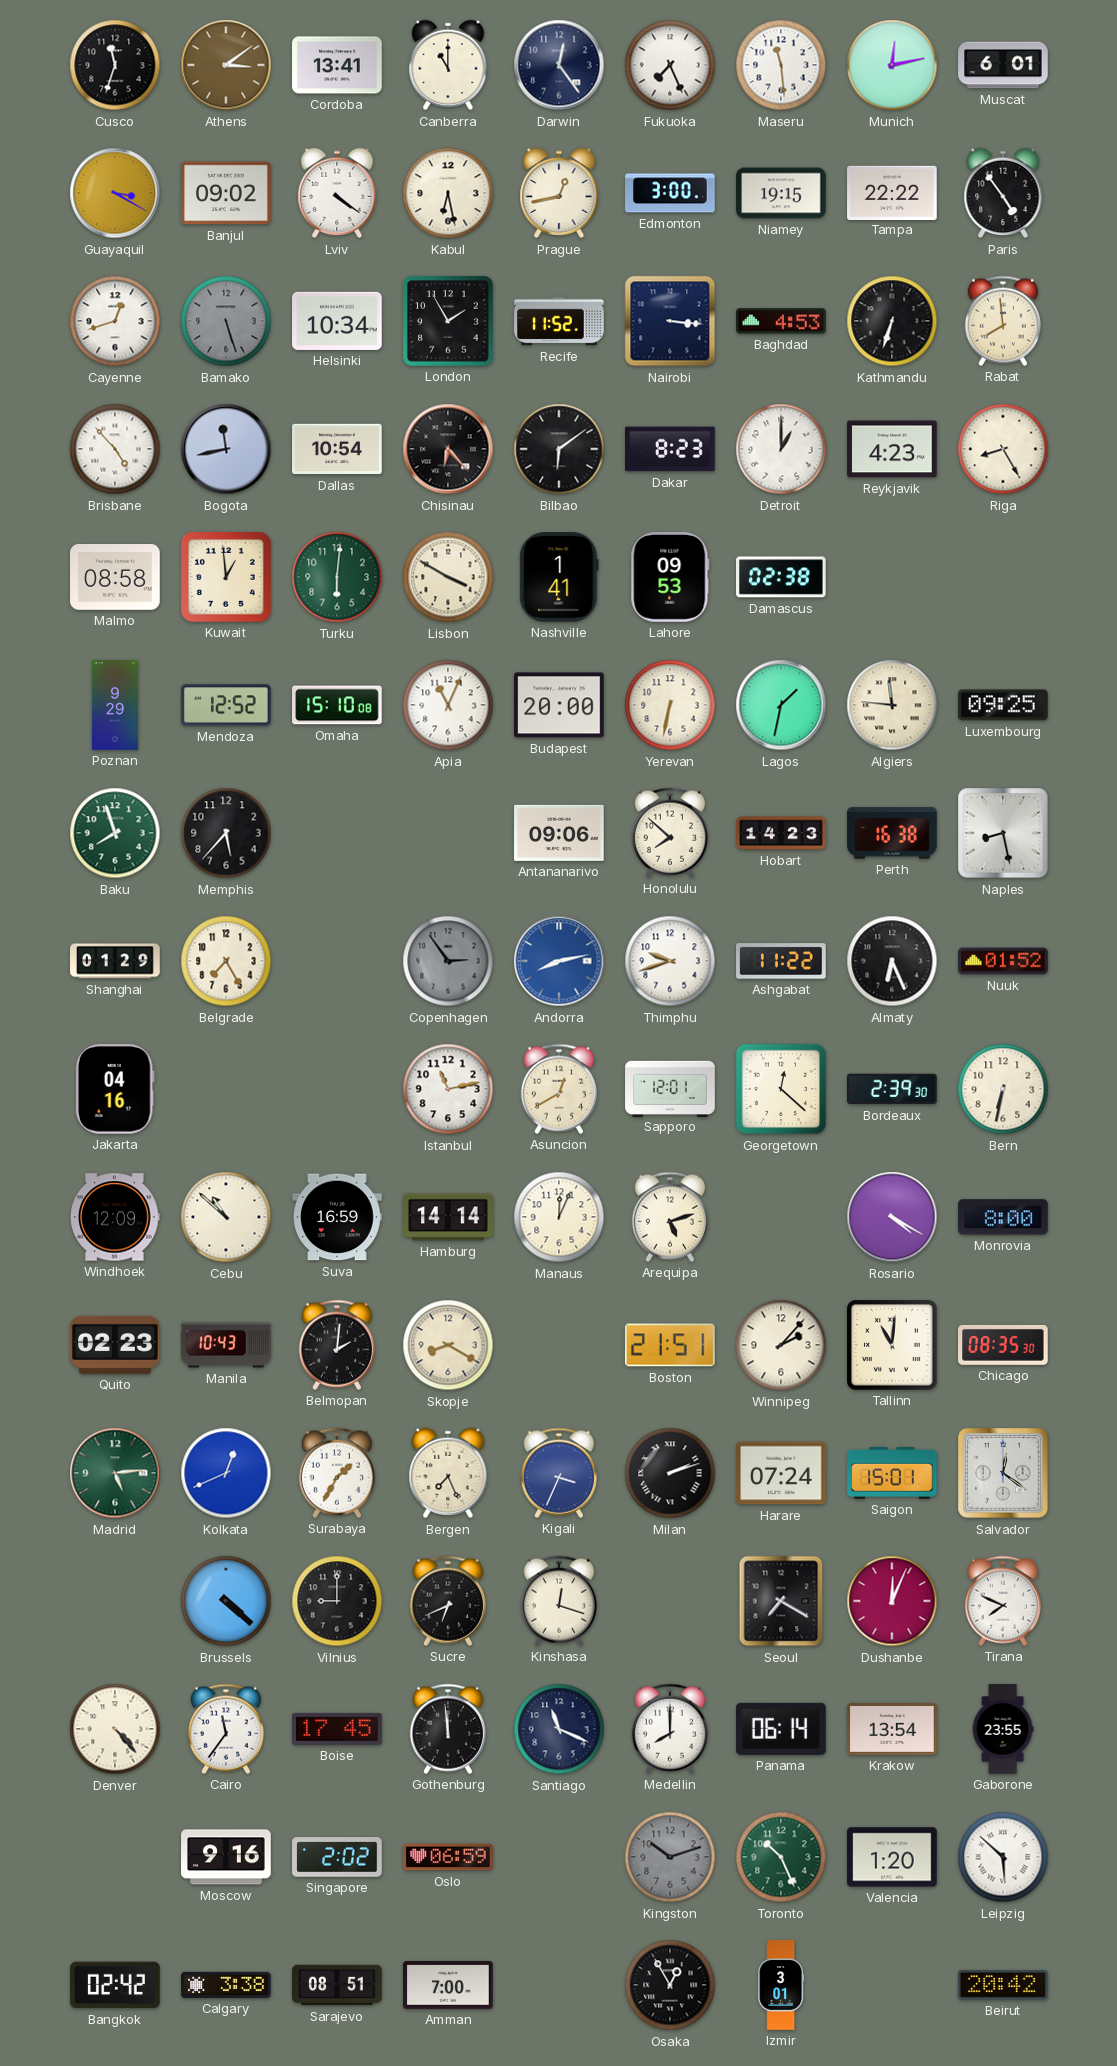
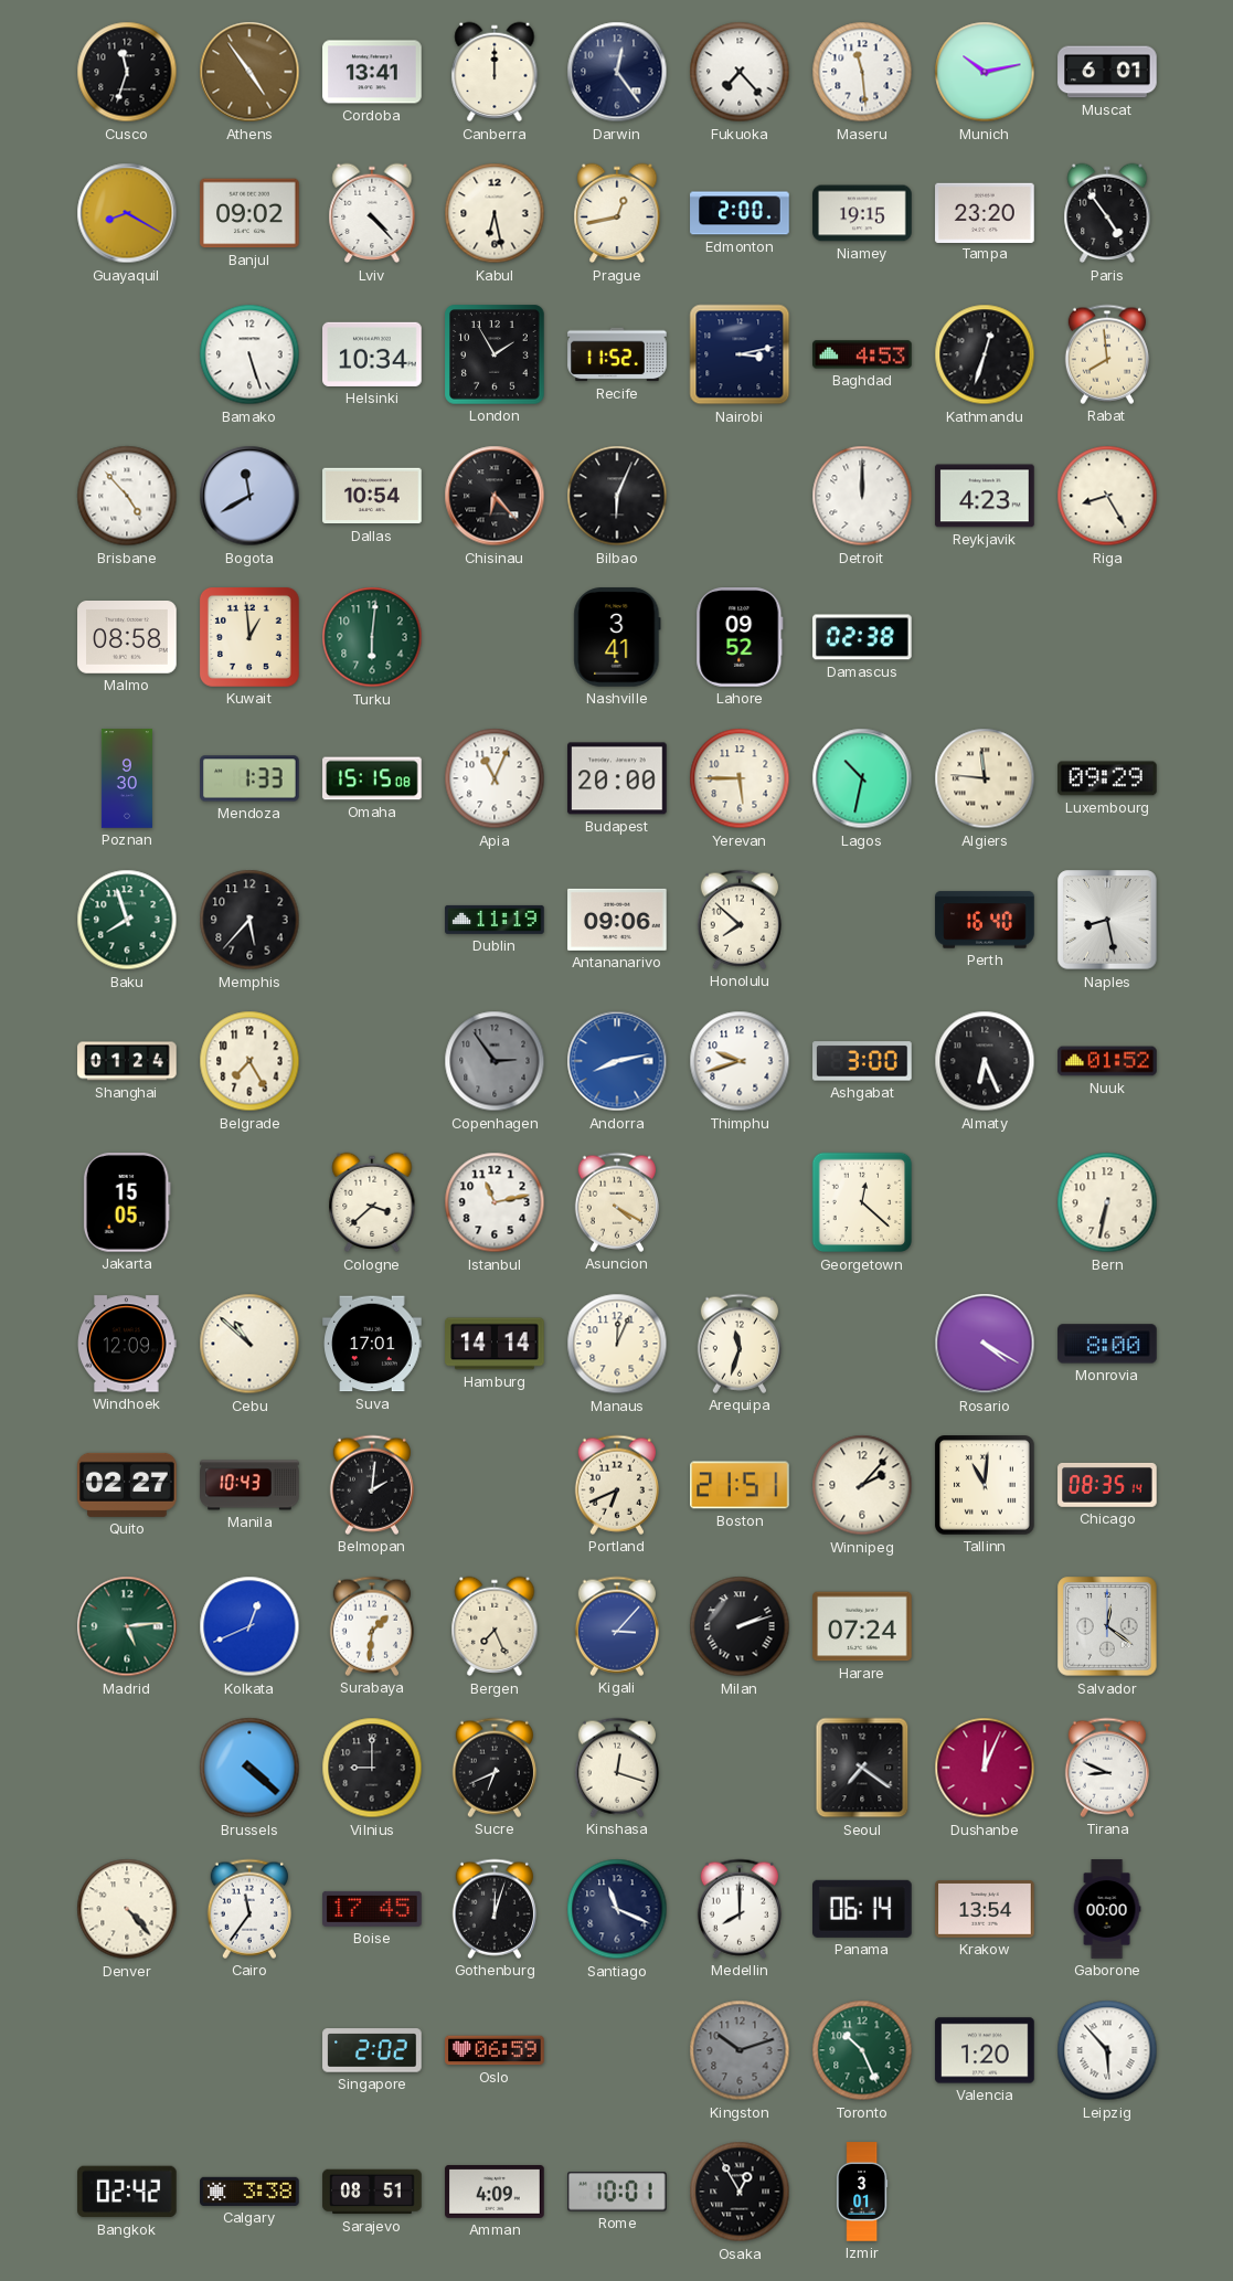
Athens: 3:09 -> 4:54 (249, 72)
Canberra: 11:00 -> 12:00 (495, 72)
Fukuoka: 7:26 -> 7:23 (740, 72)
Munich: 12:13 -> 10:13 (985, 72)
Guayaquil: 3:20 -> 8:20 (127, 213)
Lviv: 4:21 -> 4:23 (372, 213)
Edmonton: 3:00 -> 2:00 (740, 213)
Tampa: 22:22 -> 23:20 (985, 212)
Cayenne: 12:42 -> none (115, 321)
Bamako dial: grey -> white (249, 354)
Nairobi: 3:16 -> 3:13 (740, 354)
Kathmandu: 6:33 -> 12:33 (985, 354)
Bogota: 11:43 -> 11:40 (249, 496)
Bilbao: 6:09 -> 6:04 (617, 496)
Dakar: 8:23 -> none (670, 449)
Detroit: 1:00 -> 12:00 (862, 496)
Lisbon: 3:50 -> none (448, 577)
Nashville: 1:41 -> 3:41 (617, 637)
Lahore: 09:53 -> 09:52 (740, 637)
Poznan: 9:29 -> 9:30 (127, 778)
Mendoza: 12:52 -> 1:33 (249, 778)
Omaha: 15:10 -> 15:15 (372, 778)
Yerevan: 6:32 -> 5:45 (740, 778)
Lagos: 1:32 -> 10:32 (862, 778)
Luxembourg: 09:25 -> 09:29 (1108, 778)
Dublin: none -> 11:19 (495, 920)
Hobart: 14:23 -> none (781, 833)
Perth: 16:38 -> 16:40 (985, 920)
Shanghai: 01:29 -> 01:24 (127, 1061)
Ashgabat: 11:22 -> 3:00 (862, 1061)
Jakarta: 04:16 -> 15:05 (127, 1203)
Cologne: none -> 3:38 (372, 1202)
Asuncion: 12:40 -> 4:20 (617, 1202)
Sapporo: 12:01 -> none (670, 1088)
Bordeaux: 2:39 -> none (892, 1089)
Suva: 16:59 -> 17:01 (372, 1344)
Arequipa: 5:12 -> 11:33 (740, 1344)
Quito: 02:23 -> 02:27 (127, 1485)
Skopje: 8:20 -> none (448, 1345)
Portland: none -> 6:41 (617, 1485)
Chicago: 08:35:30 -> 08:35:14 (1107, 1485)
Surabaya: 1:35 -> 1:31 (372, 1626)
Kigali: 3:34 -> 3:07 (617, 1626)
Saigon: 15:01 -> none (892, 1473)
Seoul: 7:20 -> 7:21 (862, 1768)
Tirana: 7:49 -> 8:49 (1107, 1768)
Gothenburg: 11:59 -> 12:03 (495, 1909)
Gaborone: 23:55 -> 00:00 (1107, 1909)
Moscow: 9:16 -> none (226, 1857)
Leipzig: 5:52 -> 5:53 (1107, 2050)
Amman: 7:00 -> 4:09 (495, 2192)
Rome: none -> 10:01 (618, 2192)
Beirut: 20:42 -> none (1003, 1985)
